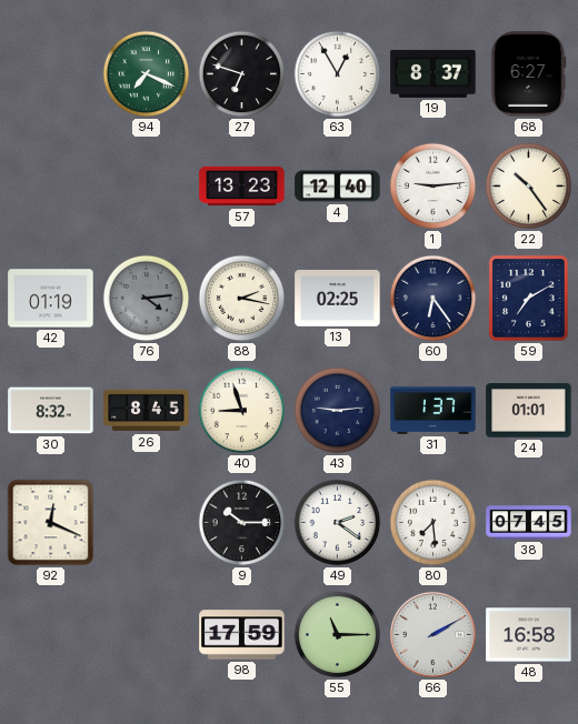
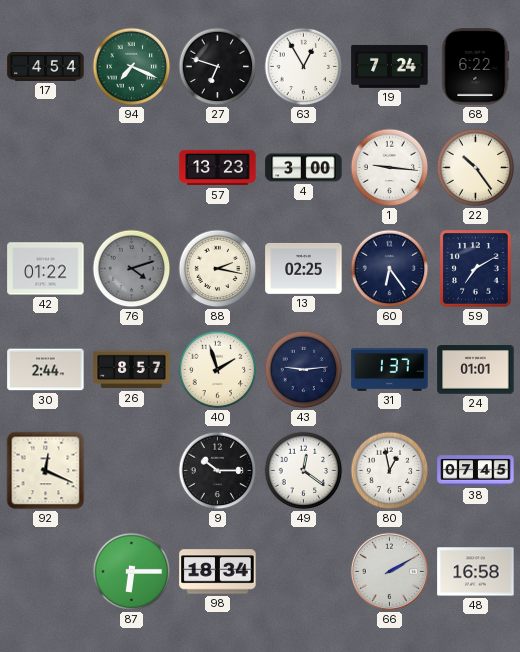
17: none -> 4:54 (46, 67)
19: 8:37 -> 7:24 (390, 66)
68: 6:27 -> 6:22 (476, 67)
4: 12:40 -> 3:00 (304, 168)
1: 9:14 -> 9:16 (390, 168)
42: 01:19 -> 01:22 (46, 269)
76: 4:14 -> 4:12 (132, 269)
30: 8:32 -> 2:44 (46, 370)
26: 8:45 -> 8:57 (132, 370)
40: 8:57 -> 1:57 (218, 370)
49: 2:21 -> 12:21 (304, 471)
80: 7:29 -> 12:58 (390, 471)
87: none -> 6:15 (132, 572)
98: 17:59 -> 18:34 (218, 572)
55: 11:15 -> none (338, 635)
